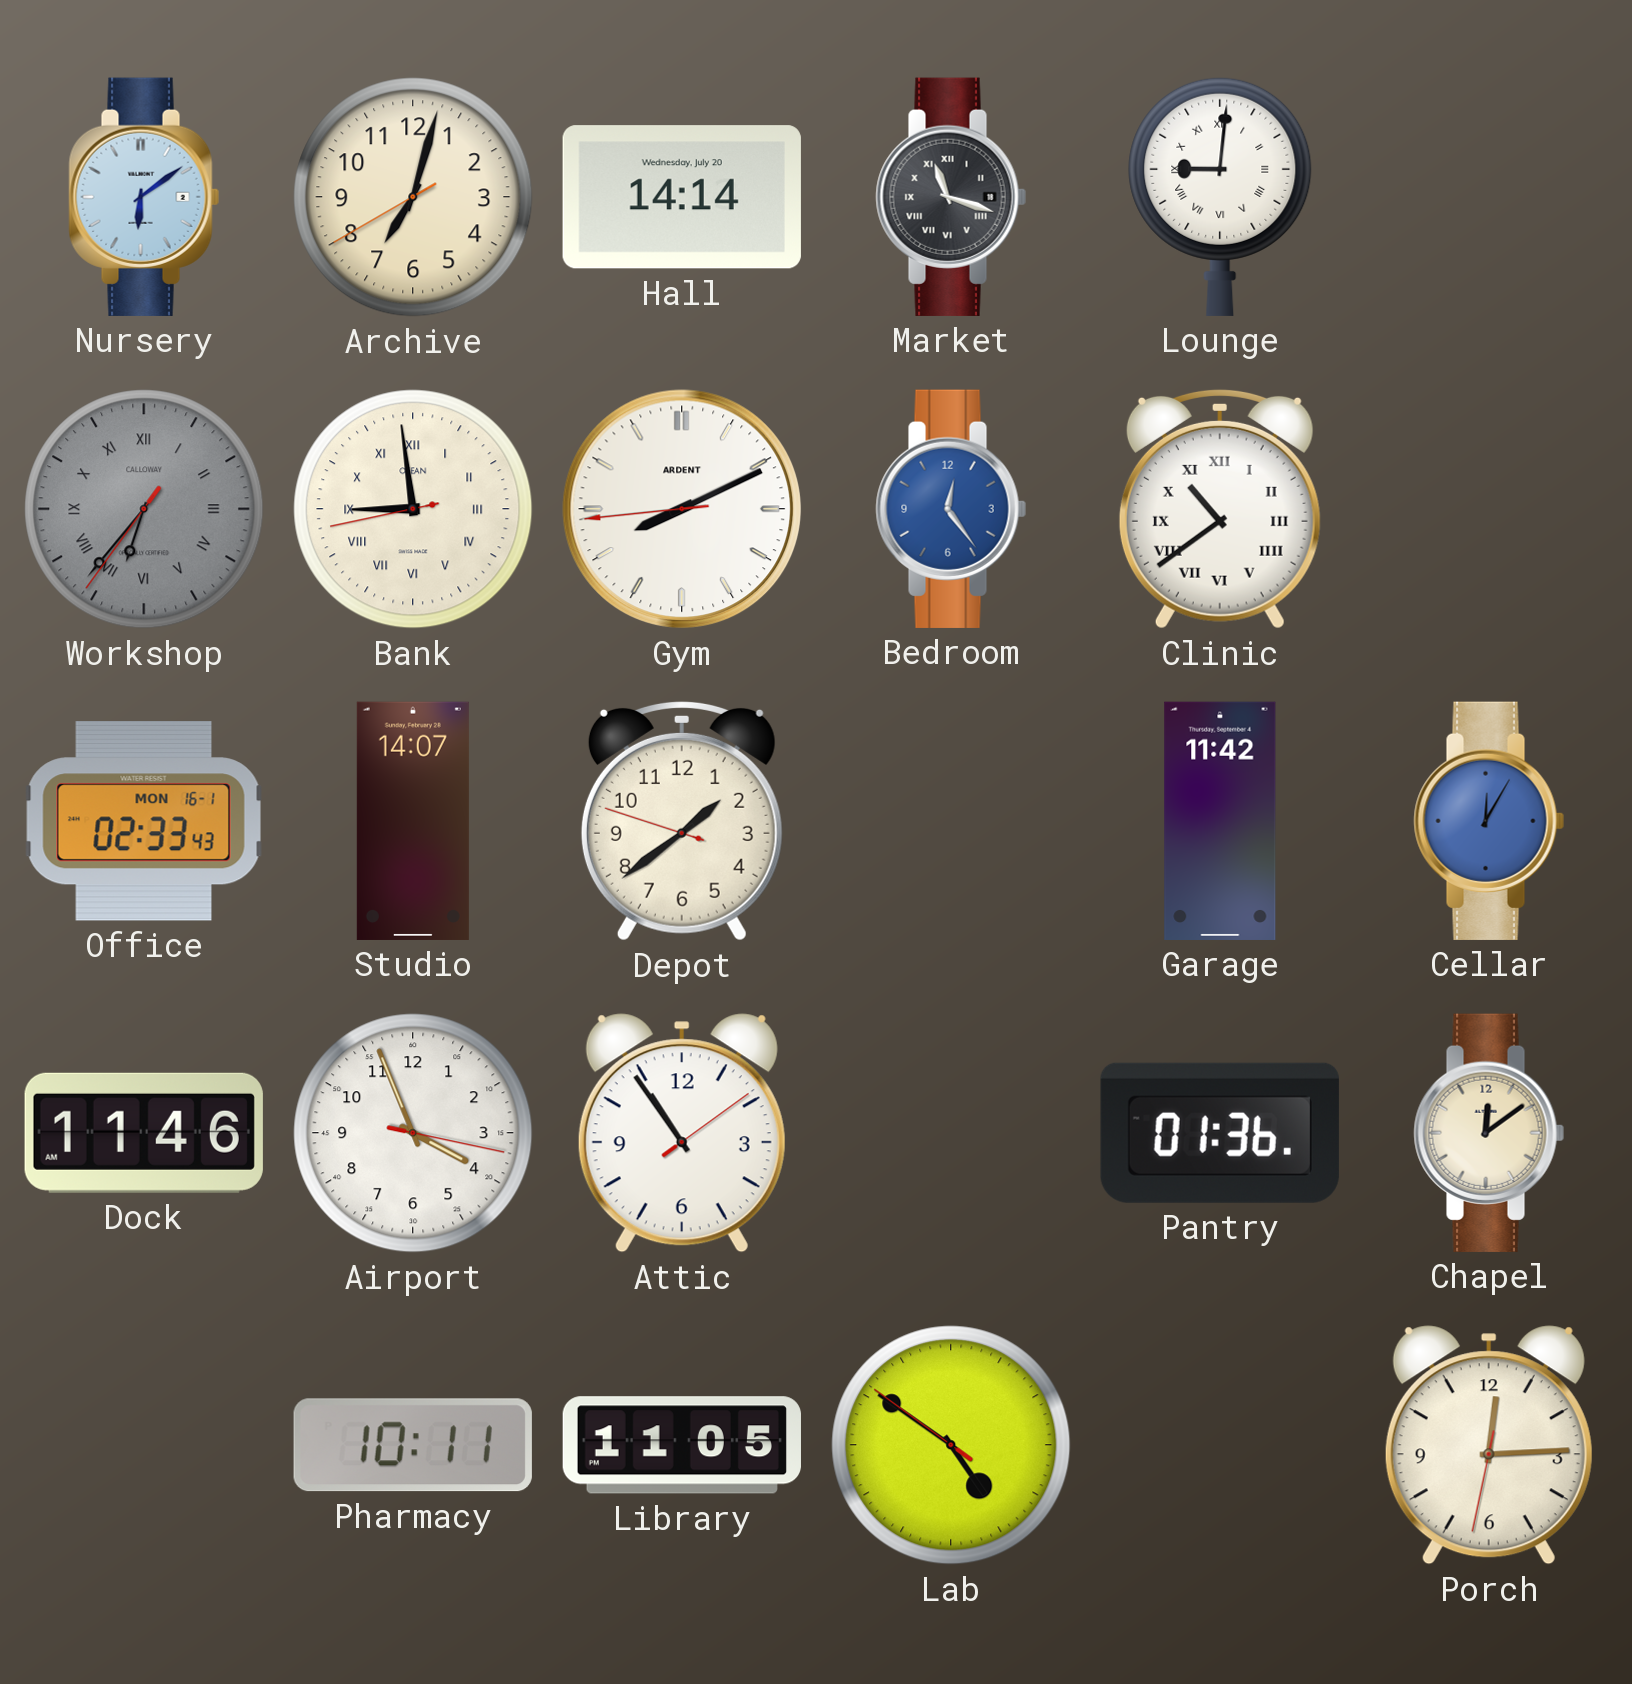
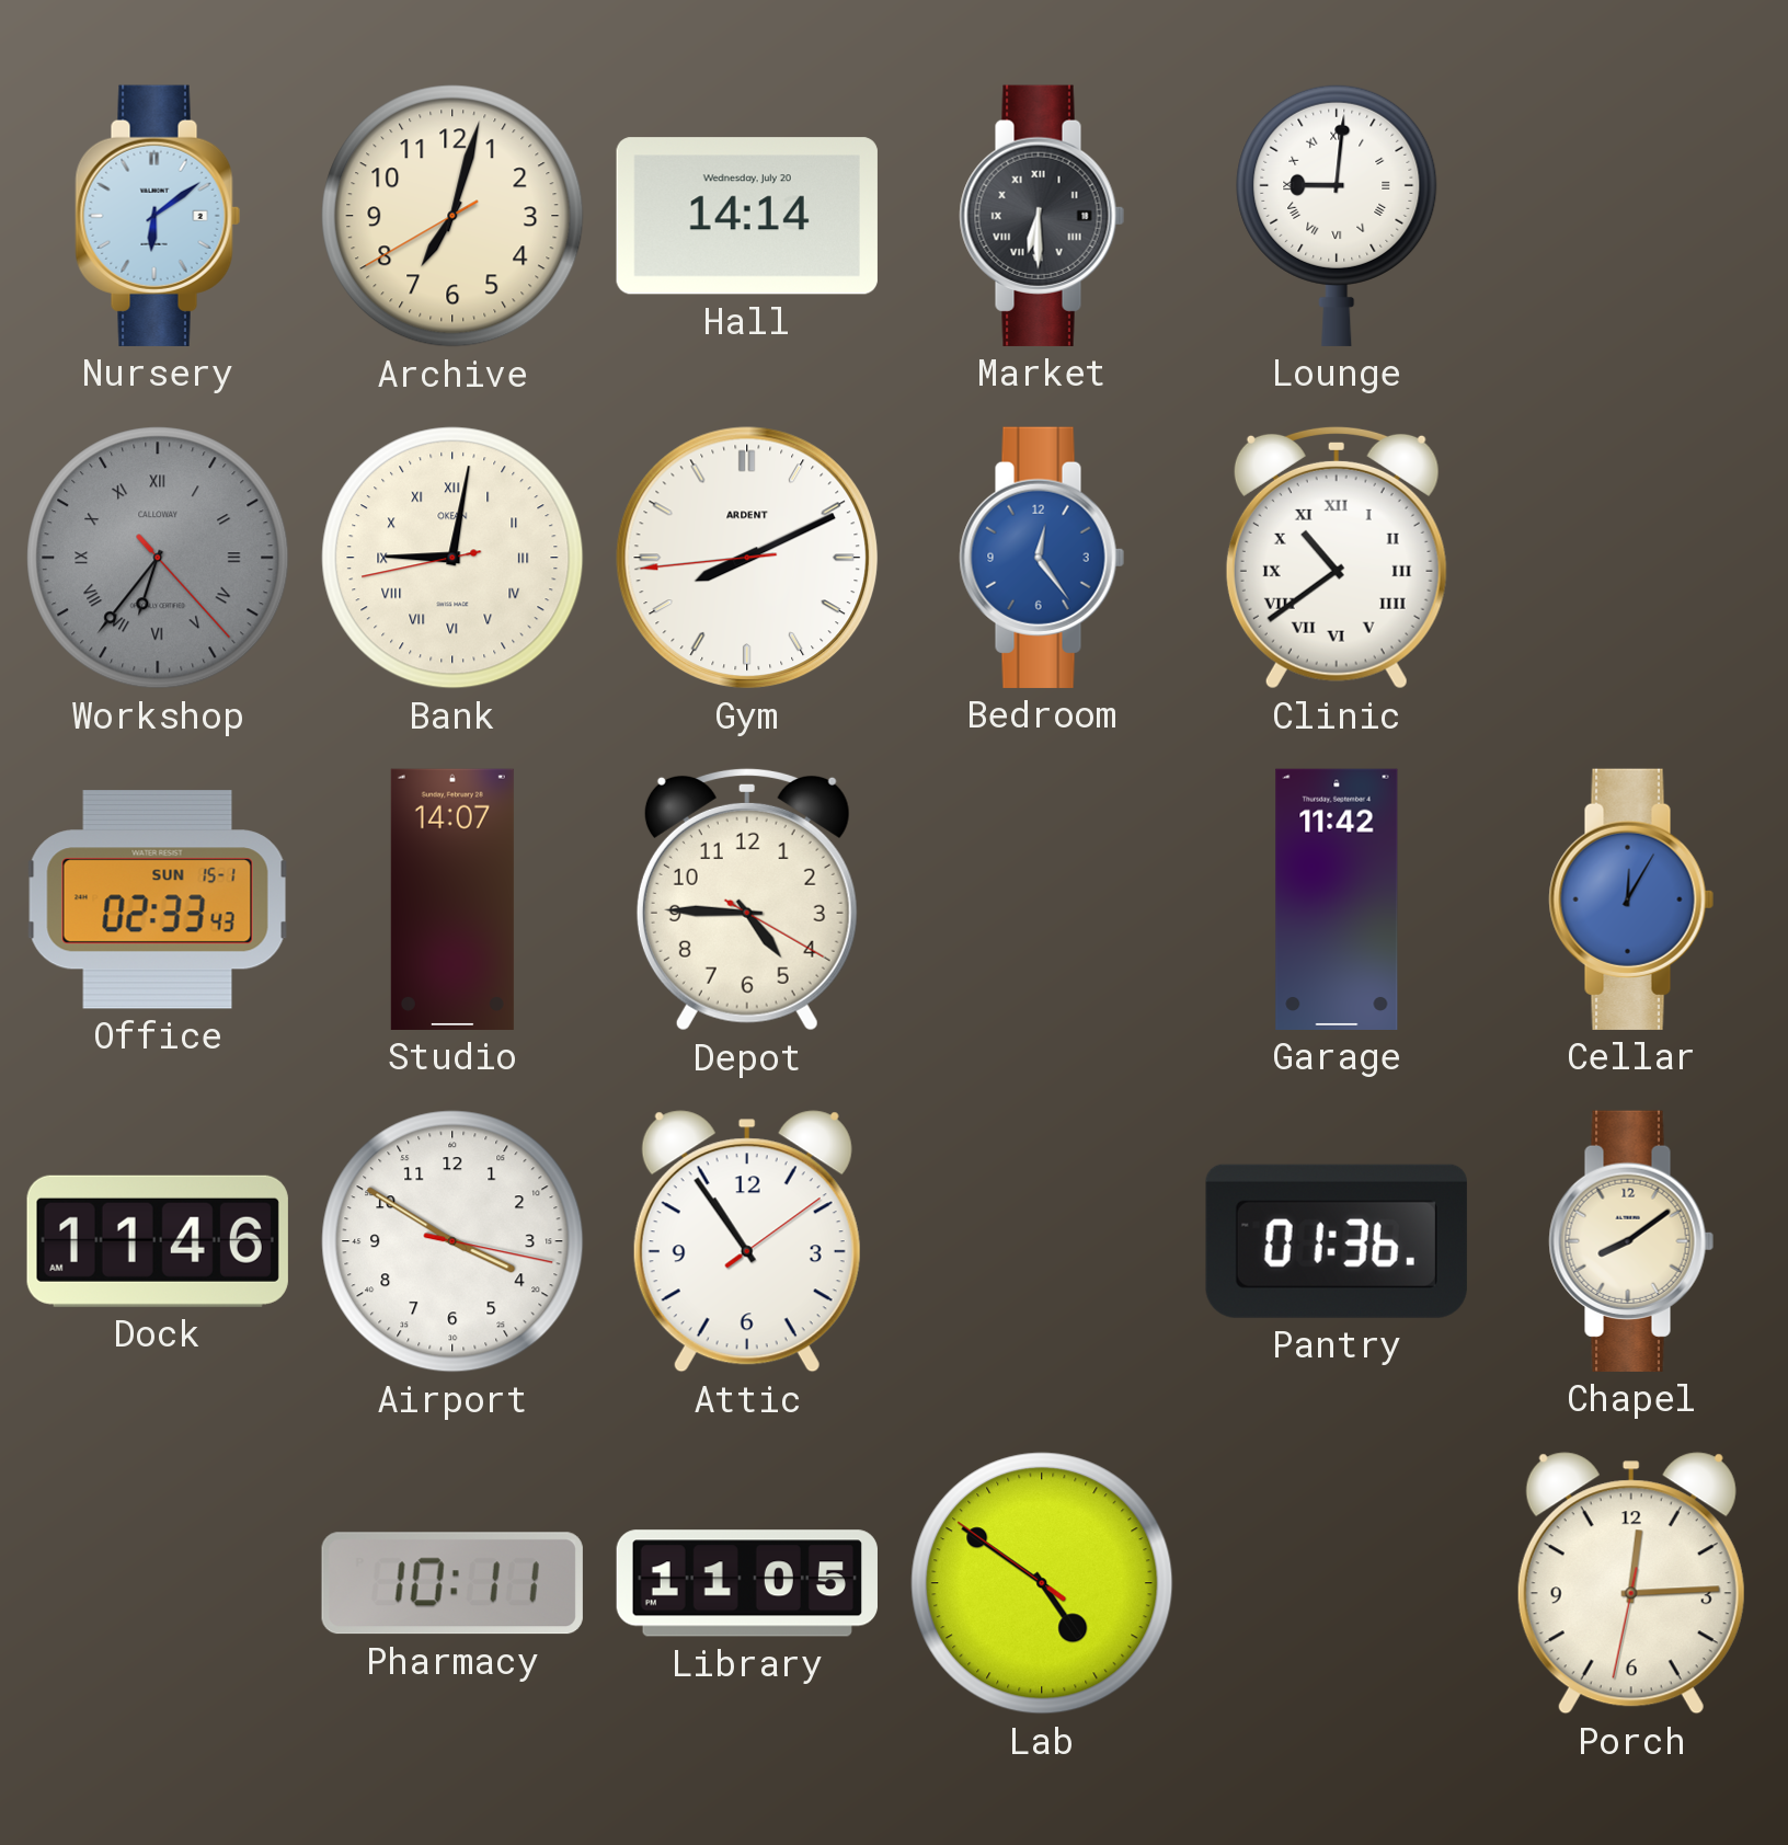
Market: 11:18 -> 6:30 (1042, 216)
Workshop: 6:36:36 -> 6:36:23 (158, 558)
Bank: 8:58 -> 9:01 (452, 558)
Office date: MON 16-1 -> SUN 15-1 (158, 901)
Depot: 1:38 -> 4:45 (747, 899)
Airport: 3:56 -> 3:50 (452, 1241)
Chapel: 12:09 -> 8:09 (1631, 1241)
